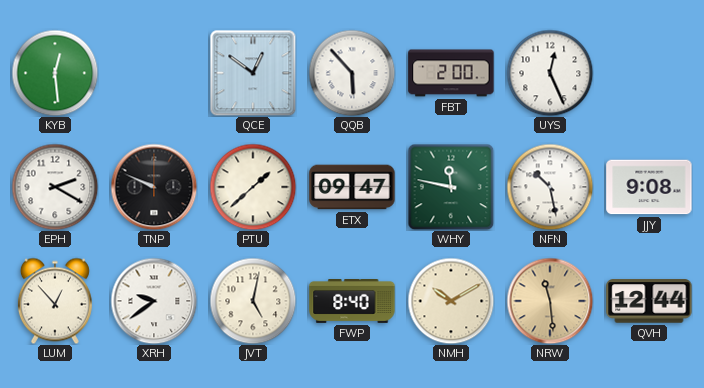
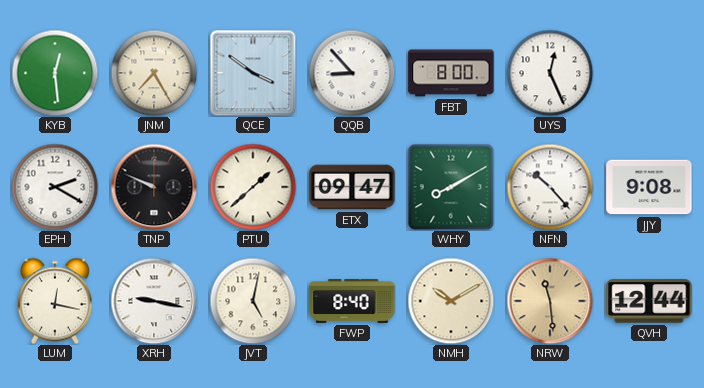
JNM: none -> 7:25 (154, 73)
QCE: 12:51 -> 3:51 (253, 73)
QQB: 5:53 -> 8:53 (352, 73)
FBT: 2:00 -> 8:00 (451, 73)
WHY: 11:47 -> 8:10 (451, 187)
NFN: 10:28 -> 10:23 (550, 187)
LUM: 12:53 -> 12:17 (55, 301)
XRH: 9:39 -> 9:17 (154, 301)
